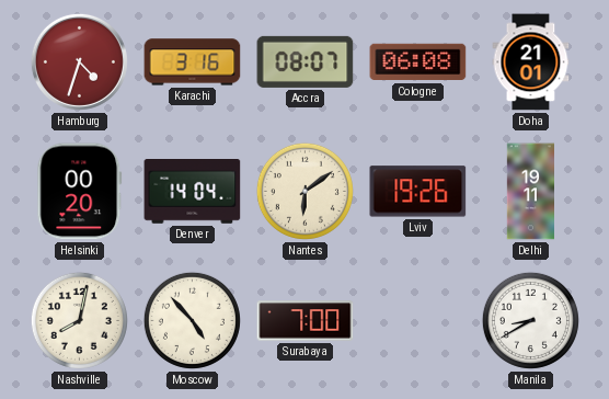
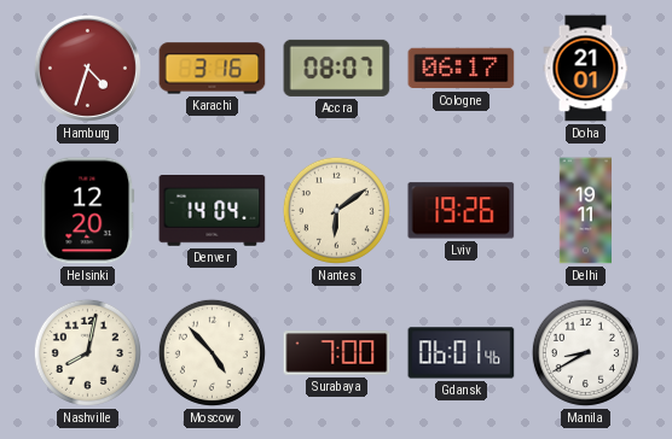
Cologne: 06:08 -> 06:17 (462, 69)
Helsinki: 00:20 -> 12:20 (88, 211)
Gdansk: none -> 06:01 (462, 353)
